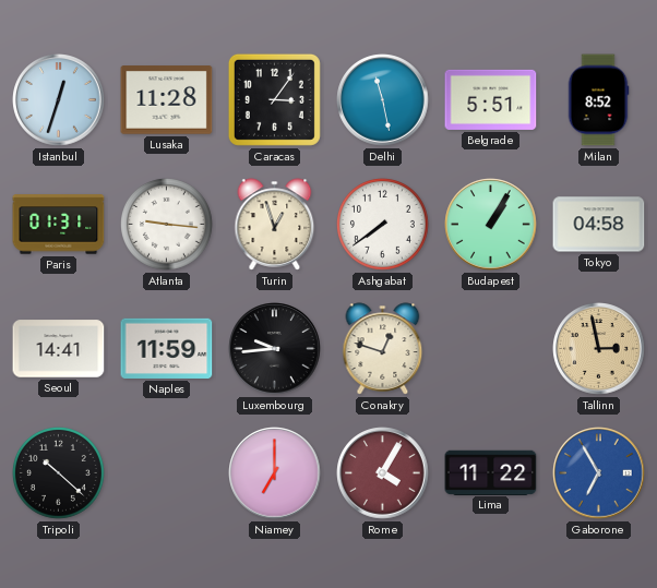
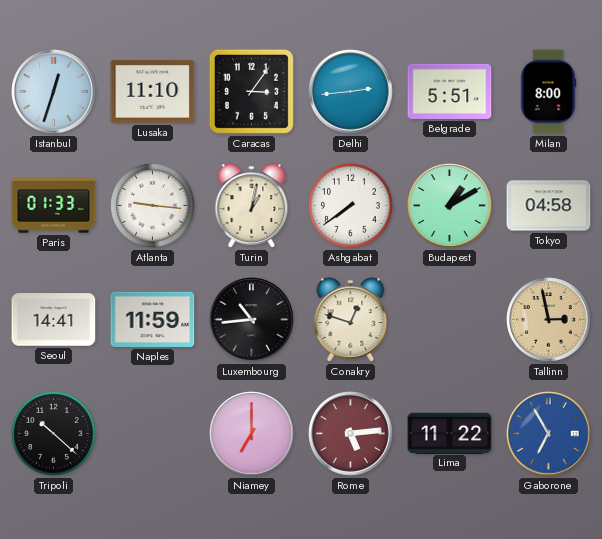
Lusaka: 11:28 -> 11:10 (153, 92)
Delhi: 11:28 -> 2:44 (351, 92)
Milan: 8:52 -> 8:00 (548, 92)
Paris: 01:31 -> 01:33 (54, 206)
Turin: 12:57 -> 1:02 (252, 206)
Budapest: 1:05 -> 1:10 (450, 206)
Luxembourg: 9:44 -> 10:44 (252, 320)
Rome: 4:05 -> 5:14 (351, 434)
